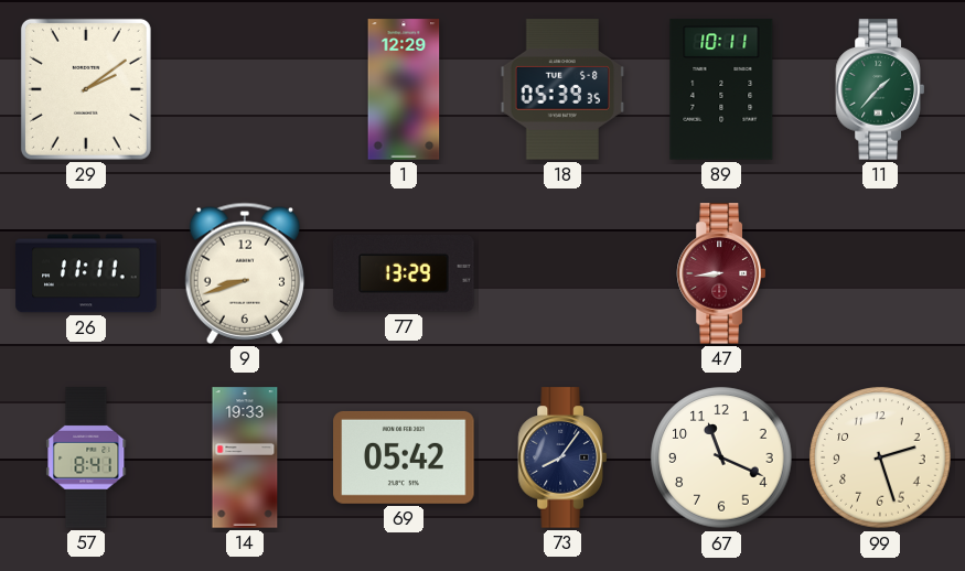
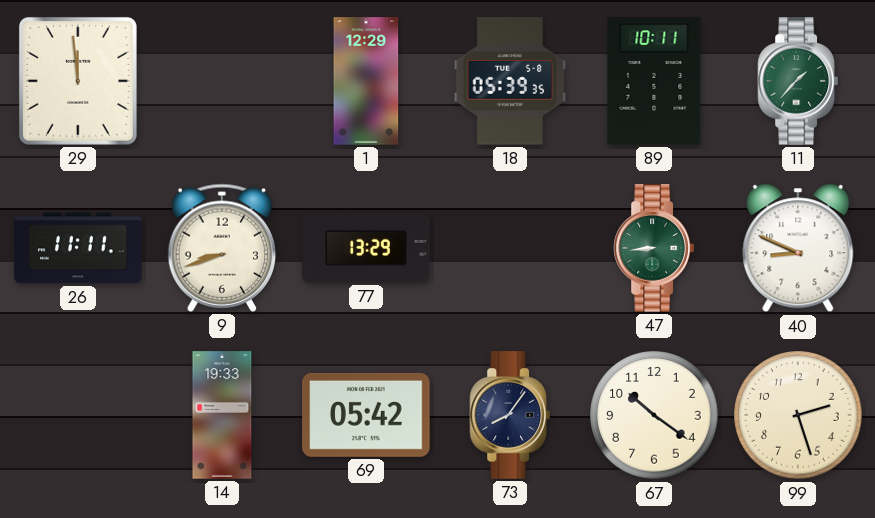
29: 2:09 -> 11:59 (78, 81)
47 dial: burgundy -> green (653, 248)
40: none -> 8:49 (798, 248)
57: 8:41 -> none (86, 457)
67: 11:19 -> 10:21 (654, 415)
